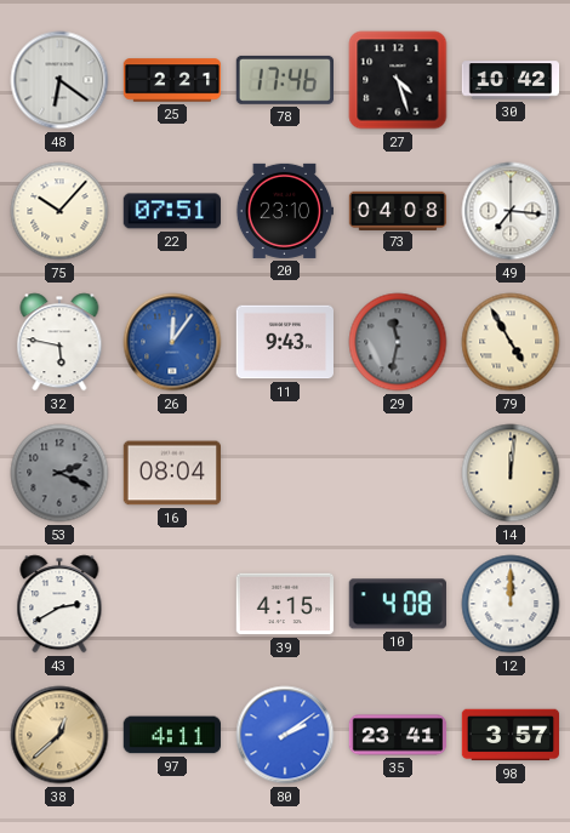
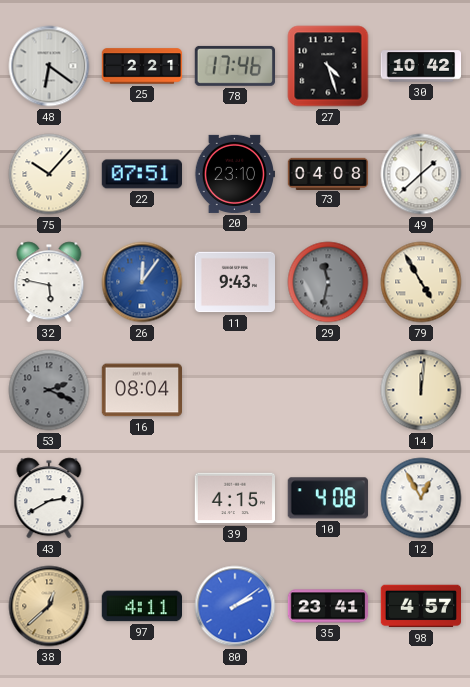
49: 7:16 -> 1:38 (421, 174)
12: 12:00 -> 12:55 (421, 498)
98: 3:57 -> 4:57 (420, 606)
